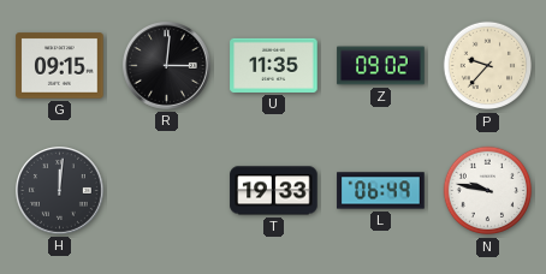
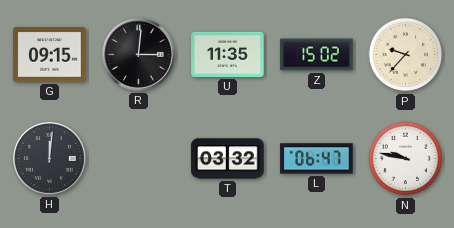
Z: 09:02 -> 15:02 (317, 55)
T: 19:33 -> 03:32 (228, 159)
L: 06:49 -> 06:47 (317, 159)
